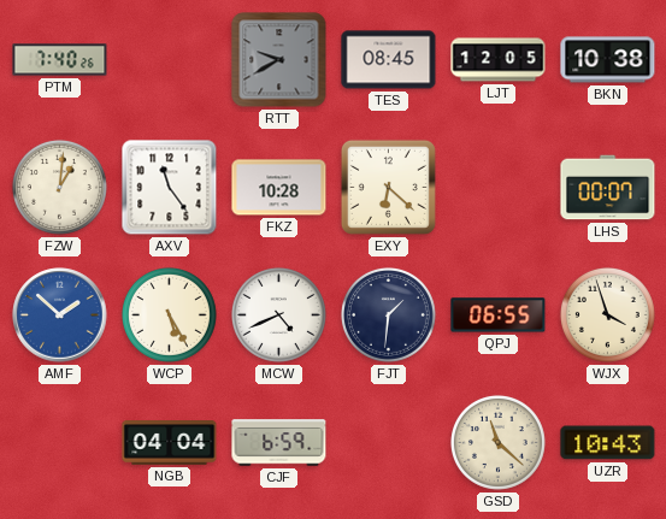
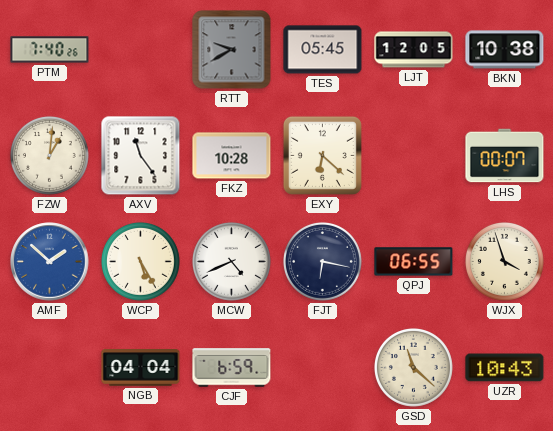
TES: 08:45 -> 05:45 (323, 50)
FJT: 1:31 -> 6:17 (322, 261)
